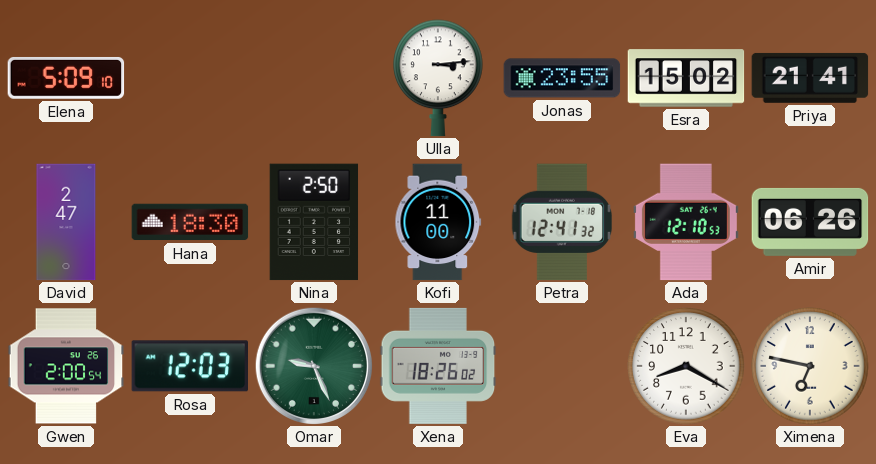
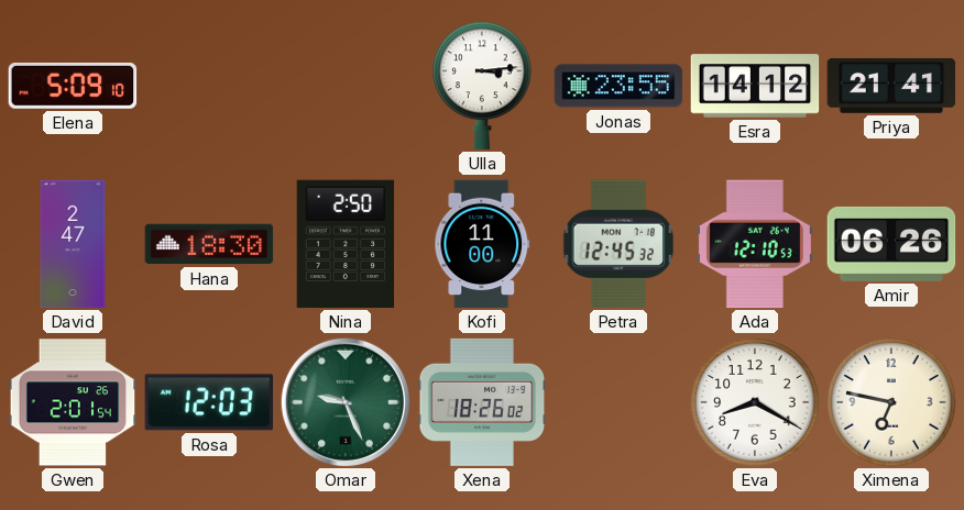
Esra: 15:02 -> 14:12 (755, 86)
Petra: 12:41 -> 12:45 (618, 244)
Gwen: 2:00 -> 2:01 (73, 402)
